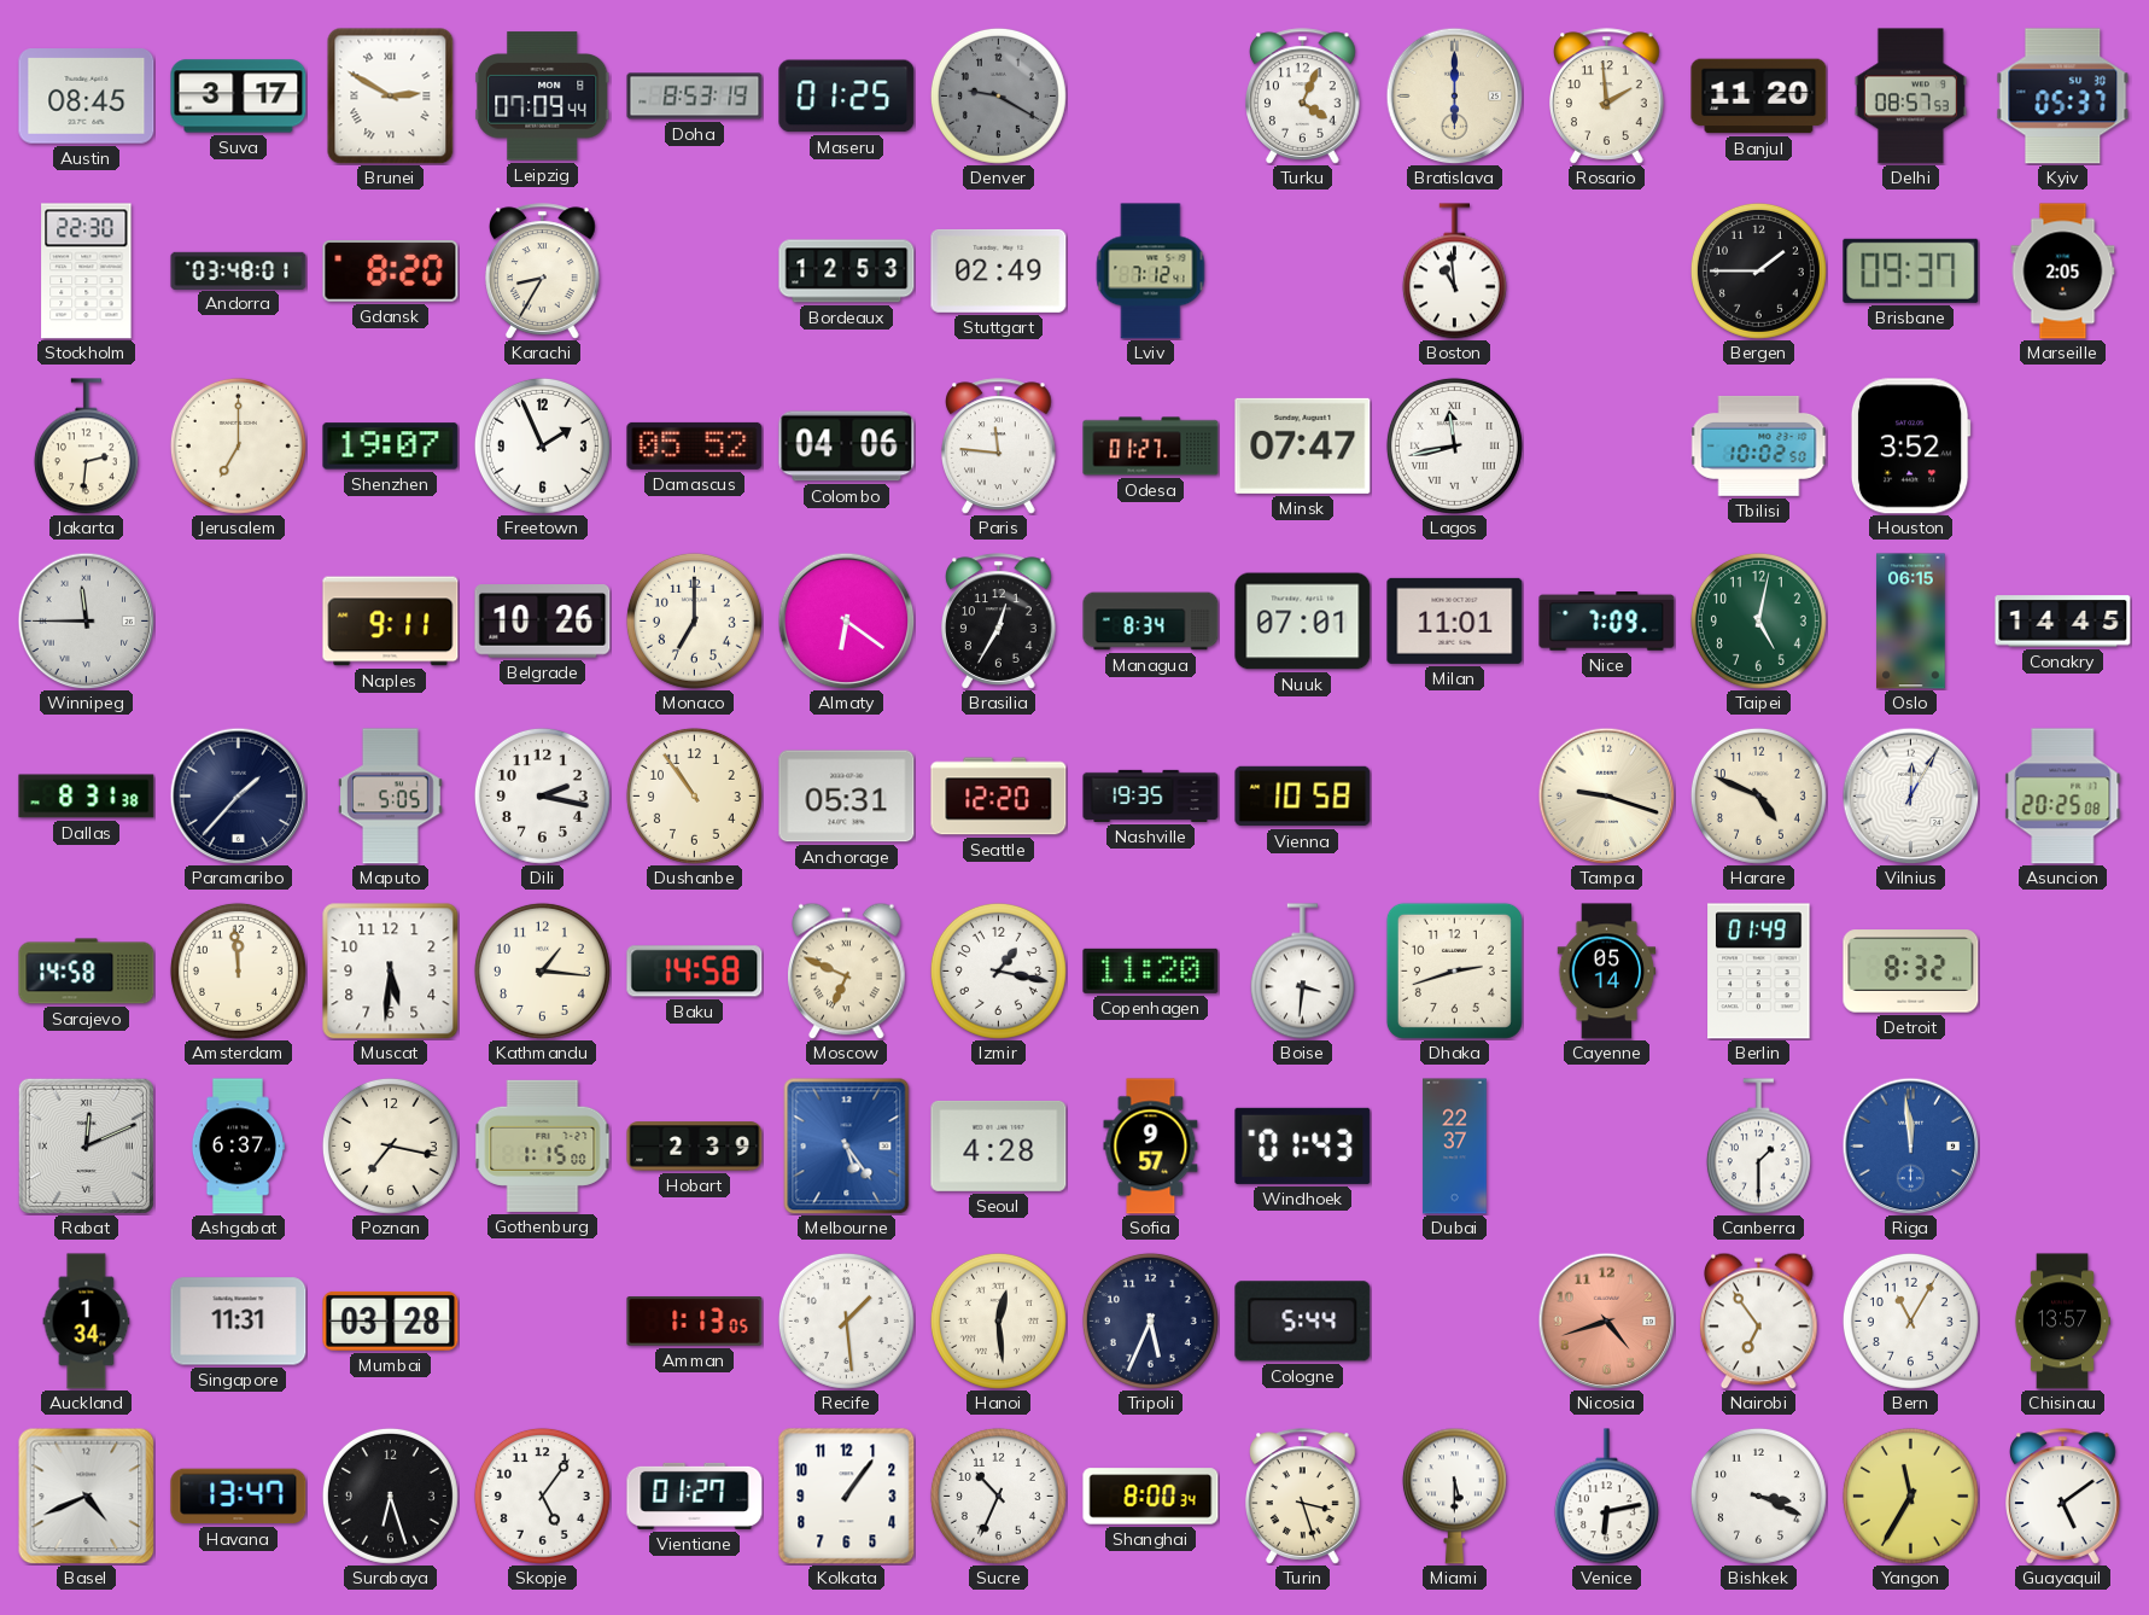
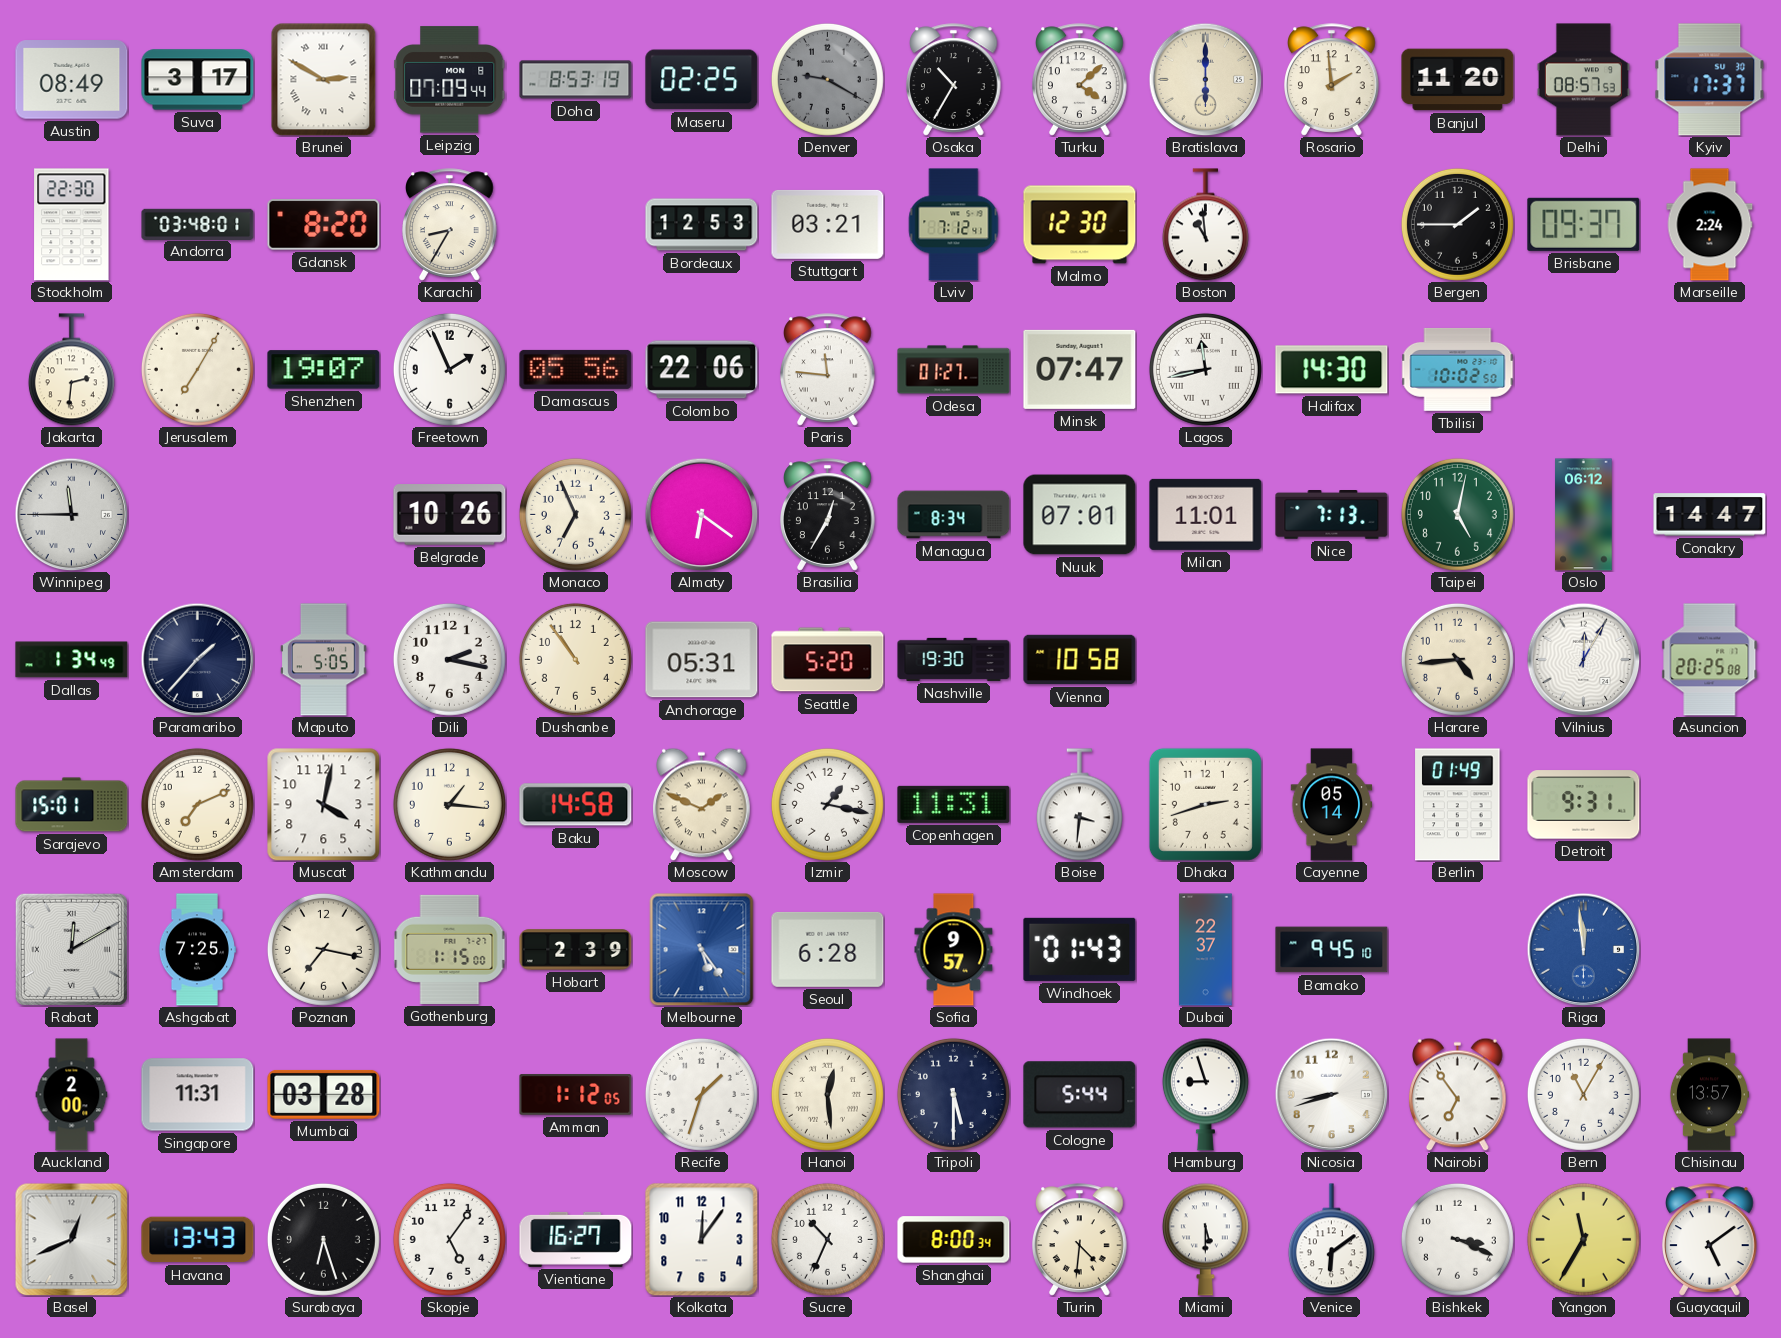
Austin: 08:45 -> 08:49 (72, 80)
Maseru: 01:25 -> 02:25 (702, 80)
Osaka: none -> 10:35 (954, 80)
Turku: 4:04 -> 4:08 (1080, 80)
Kyiv: 05:37 -> 17:37 (1710, 80)
Stuttgart: 02:49 -> 03:21 (828, 224)
Malmo: none -> 12:30 (1080, 225)
Marseille: 2:05 -> 2:24 (1710, 225)
Jerusalem: 7:00 -> 7:05 (197, 369)
Damascus: 05:52 -> 05:56 (576, 369)
Colombo: 04:06 -> 22:06 (702, 370)
Halifax: none -> 14:30 (1332, 370)
Houston: 3:52 -> none (1910, 447)
Naples: 9:11 -> none (391, 622)
Monaco: 7:00 -> 6:56 (575, 514)
Nice: 7:09 -> 7:13 (1332, 515)
Oslo: 06:15 -> 06:12 (1584, 515)
Conakry: 14:45 -> 14:47 (1710, 515)
Dallas: 8:31 -> 1:34 (72, 660)
Seattle: 12:20 -> 5:20 (828, 660)
Nashville: 19:35 -> 19:30 (954, 659)
Tampa: 9:18 -> none (1606, 795)
Harare: 4:49 -> 4:44 (1457, 659)
Sarajevo: 14:58 -> 15:01 (72, 805)
Amsterdam: 11:59 -> 7:11 (197, 804)
Muscat: 5:31 -> 4:02 (324, 805)
Moscow: 6:49 -> 1:49 (702, 804)
Copenhagen: 11:20 -> 11:31 (954, 804)
Detroit: 8:32 -> 9:31 (1584, 805)
Rabat: 12:11 -> 12:10 (71, 949)
Ashgabat: 6:37 -> 7:25 (197, 950)
Seoul: 4:28 -> 6:28 (828, 949)
Bamako: none -> 9:45 (1332, 950)
Canberra: 1:30 -> none (1758, 1147)
Auckland: 1:34 -> 2:00 (72, 1095)
Amman: 1:13 -> 1:12 (576, 1095)
Recife: 1:29 -> 1:33 (701, 1094)
Tripoli: 5:34 -> 5:30 (953, 1094)
Hamburg: none -> 8:57 (1205, 1094)
Nicosia: 4:42 -> 8:42 (1331, 1094)
Nicosia dial: salmon -> white (1331, 1094)
Basel: 4:41 -> 12:41 (71, 1239)
Havana: 13:47 -> 13:43 (198, 1240)
Vientiane: 01:27 -> 16:27 (576, 1239)
Kolkata: 1:06 -> 12:06 (702, 1240)
Turin: 3:27 -> 4:31 (1080, 1240)
Venice: 6:13 -> 6:09 (1331, 1240)
